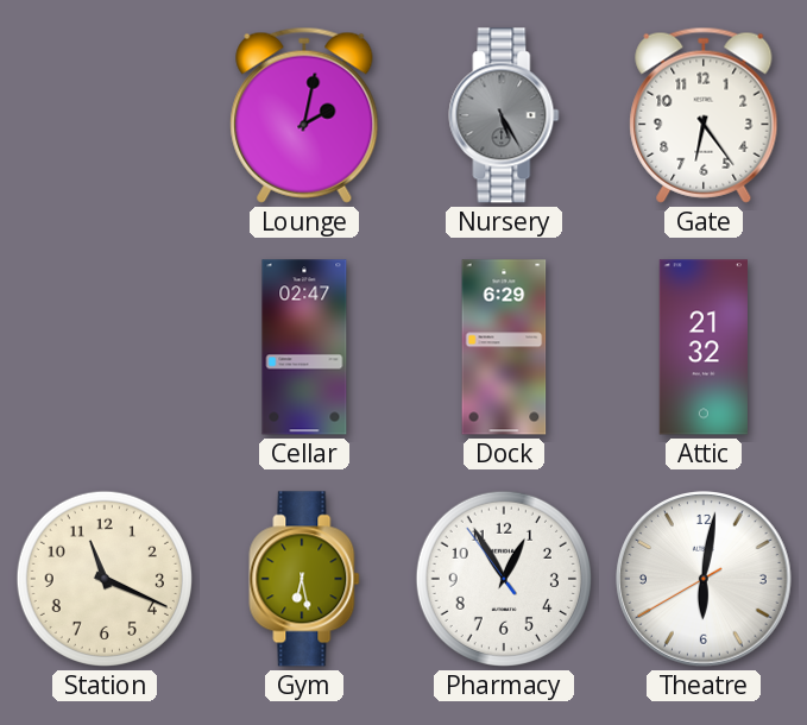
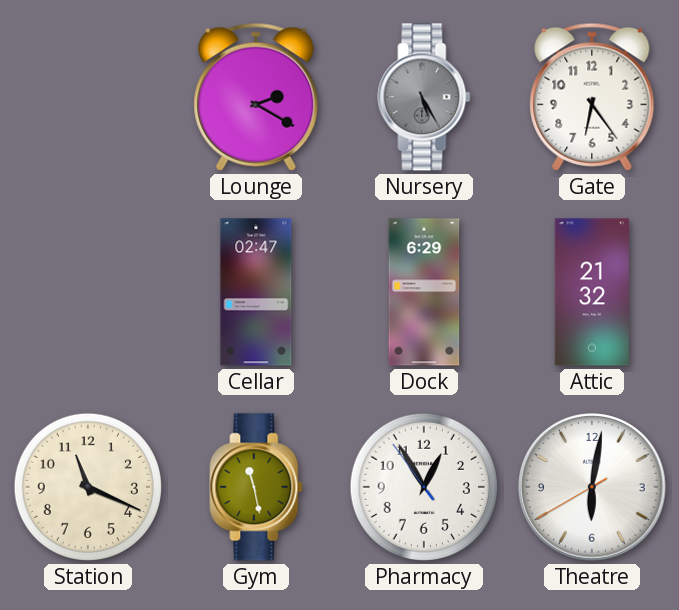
Lounge: 2:02 -> 2:20 (256, 97)
Gym: 6:28 -> 11:28 (256, 487)
